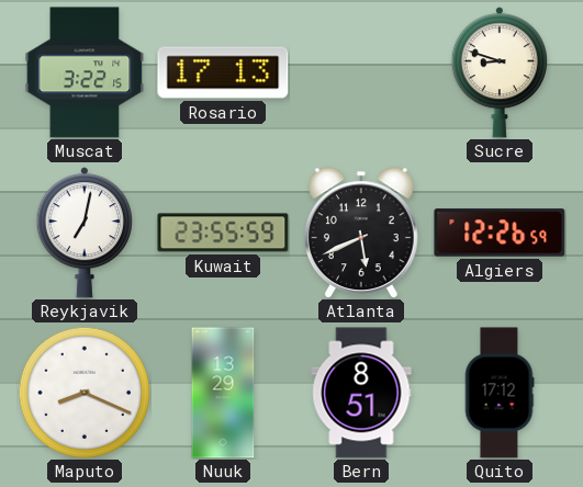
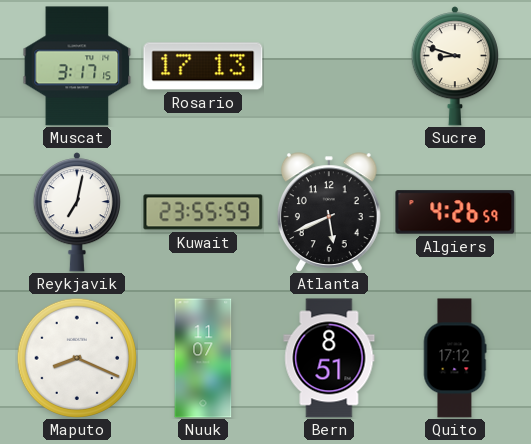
Muscat: 3:22 -> 3:17 (77, 66)
Algiers: 12:26 -> 4:26 (455, 212)
Nuuk: 13:29 -> 11:07 (203, 358)
